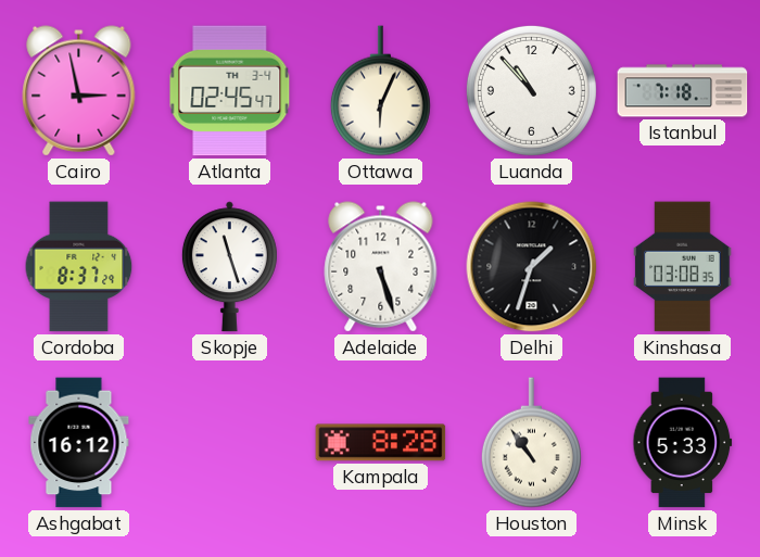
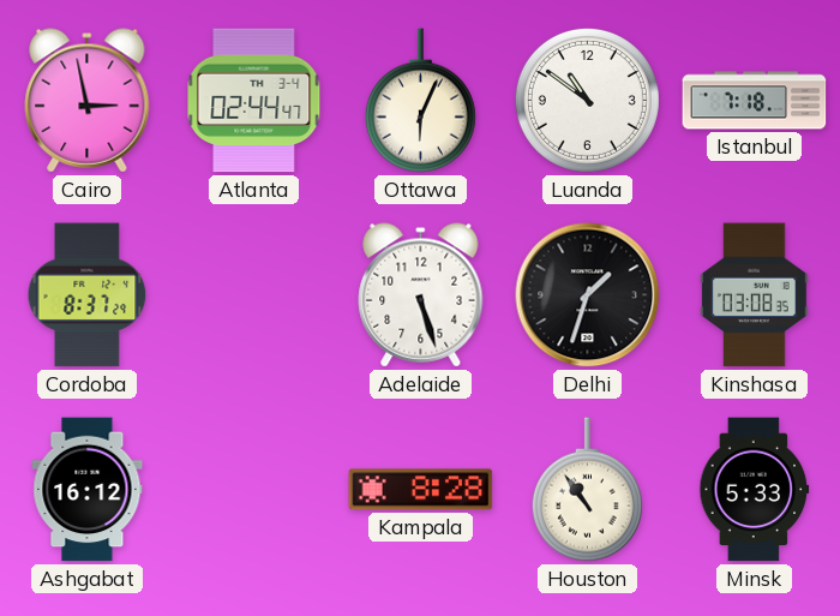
Atlanta: 02:45 -> 02:44 (254, 101)
Luanda: 10:53 -> 10:51 (587, 100)
Skopje: 11:27 -> none (229, 267)
